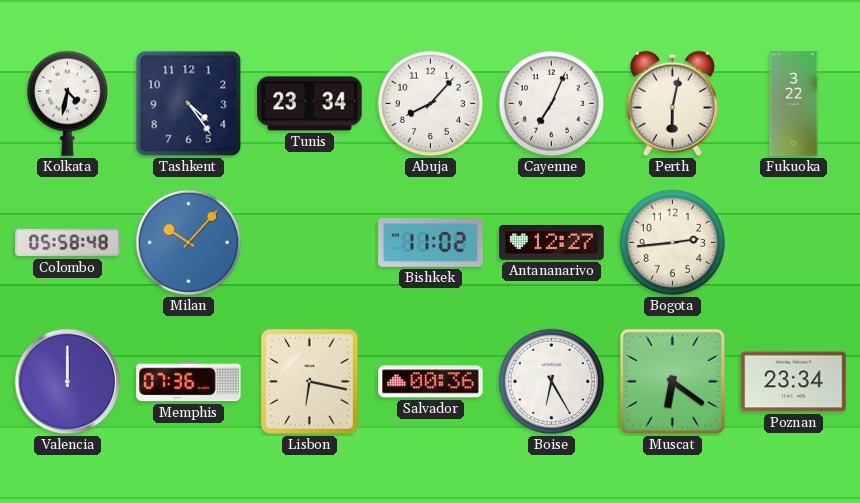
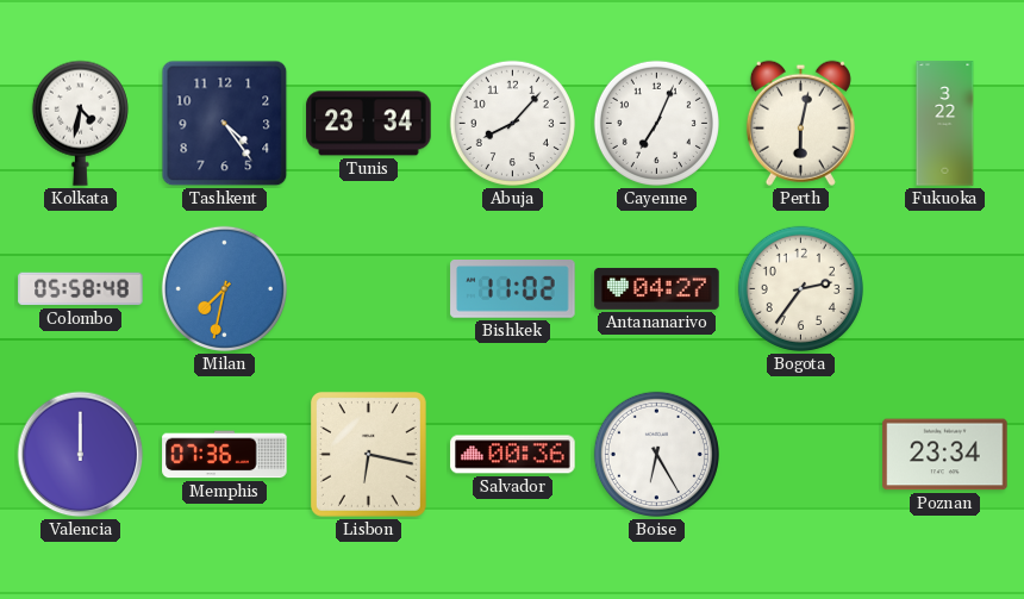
Milan: 10:07 -> 7:32 (224, 288)
Antananarivo: 12:27 -> 04:27 (657, 288)
Bogota: 2:44 -> 2:36 (800, 288)
Muscat: 6:21 -> none (672, 381)
